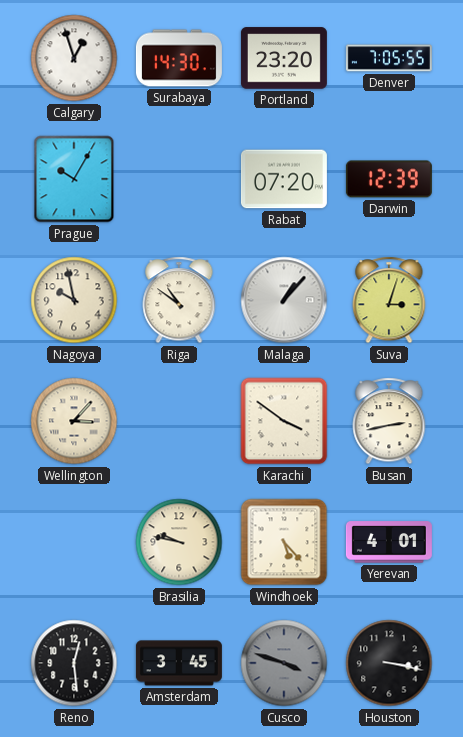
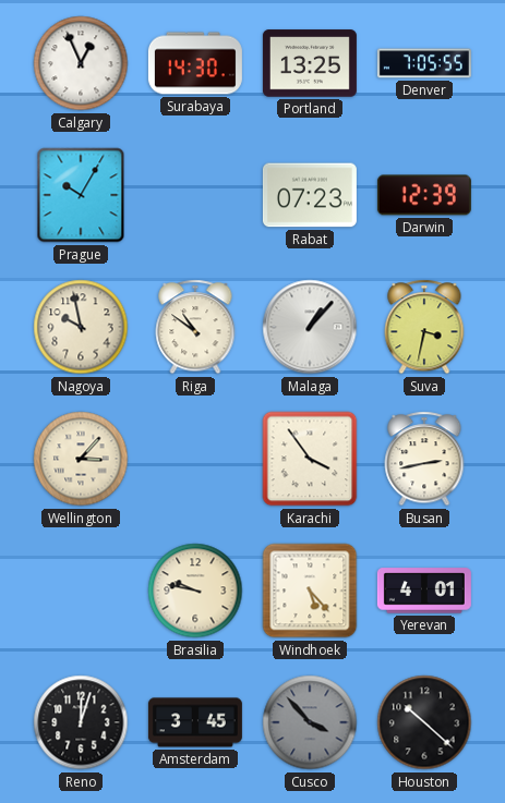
Calgary: 12:57 -> 12:56 (81, 63)
Portland: 23:20 -> 13:25 (310, 63)
Rabat: 07:20 -> 07:23 (310, 195)
Suva: 3:03 -> 3:32 (424, 327)
Karachi: 3:51 -> 3:54 (310, 459)
Reno: 12:29 -> 12:03 (81, 722)
Cusco: 3:48 -> 3:53 (310, 722)
Houston: 3:17 -> 10:22 (424, 722)
